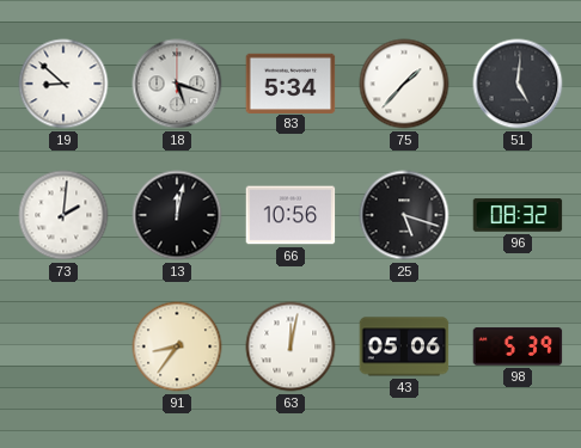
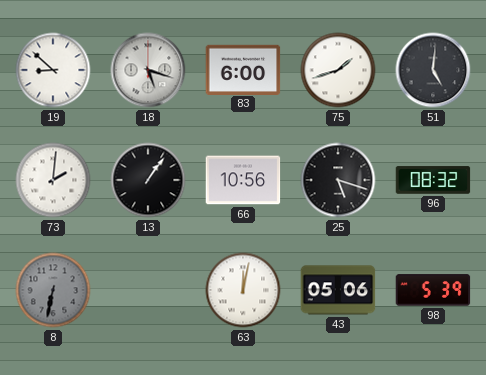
83: 5:34 -> 6:00 (243, 69)
75: 1:37 -> 1:42 (338, 70)
13: 12:02 -> 1:06 (148, 180)
8: none -> 6:32 (53, 290)
91: 8:36 -> none (177, 346)
